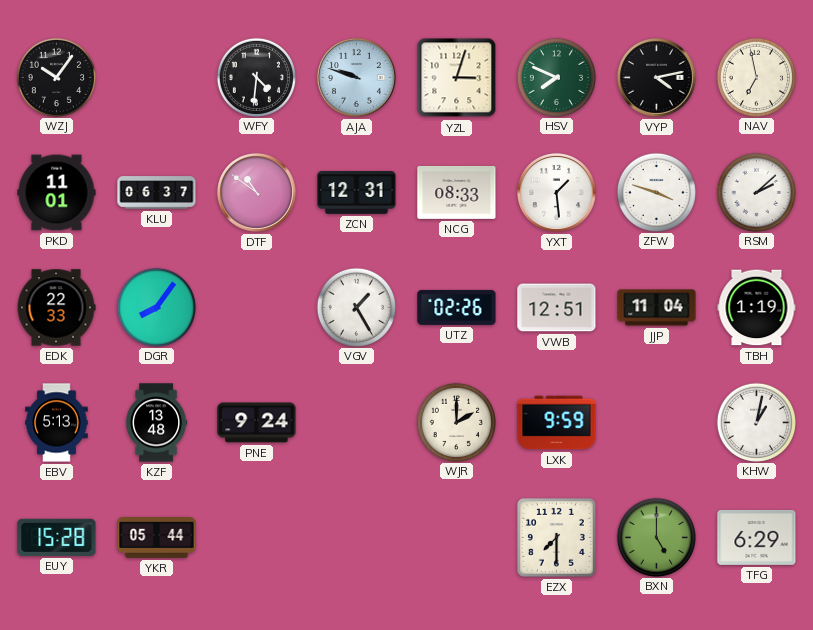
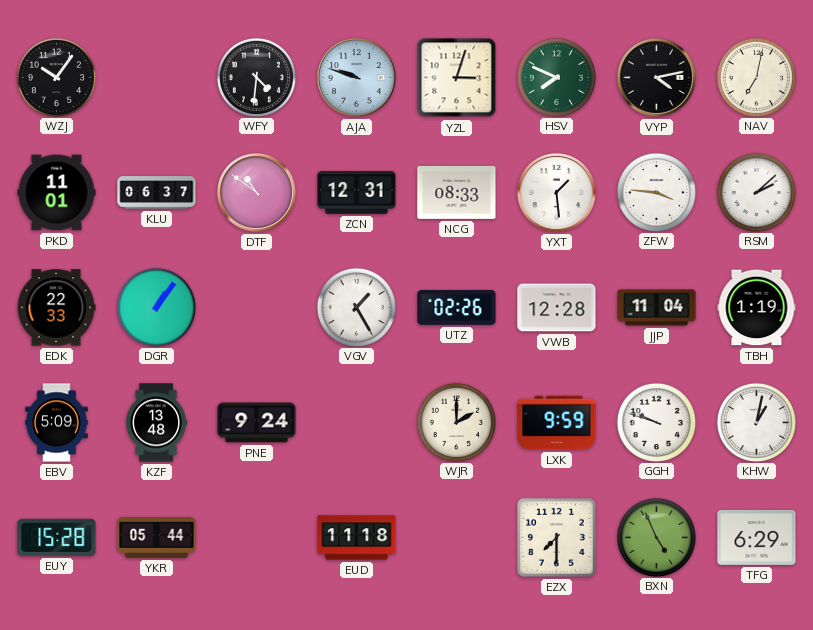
NAV: 6:58 -> 7:02 (756, 77)
ZFW: 3:48 -> 3:46 (656, 192)
DGR: 8:06 -> 1:06 (156, 307)
VWB: 12:51 -> 12:28 (557, 308)
EBV: 5:13 -> 5:09 (57, 423)
GGH: none -> 9:48 (656, 422)
EUD: none -> 11:18 (357, 538)
BXN: 5:00 -> 4:56 (656, 537)
